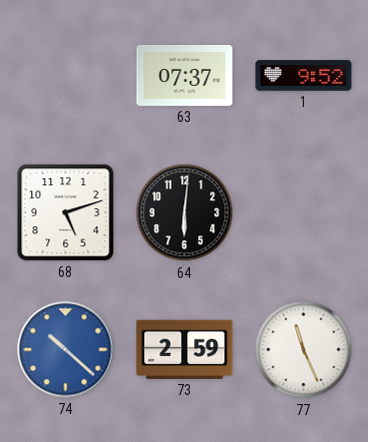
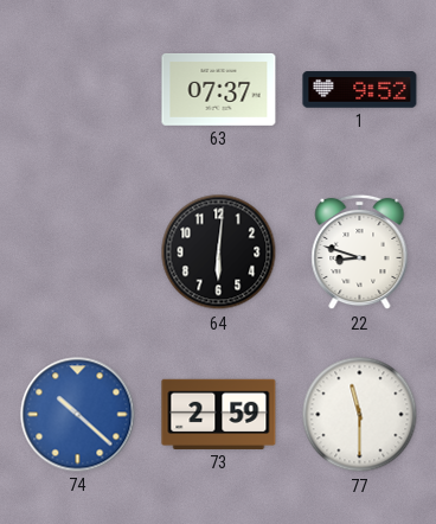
68: 5:12 -> none (66, 213)
22: none -> 8:48 (360, 253)
77: 11:26 -> 11:30 (360, 415)
